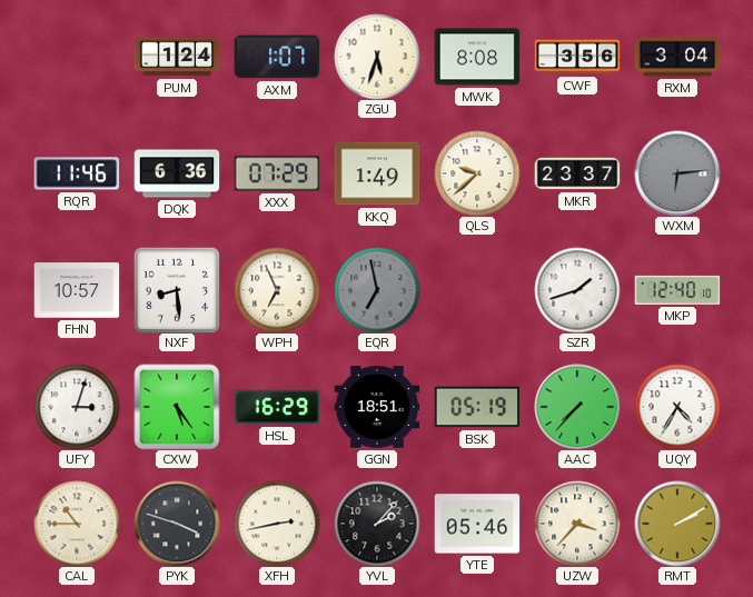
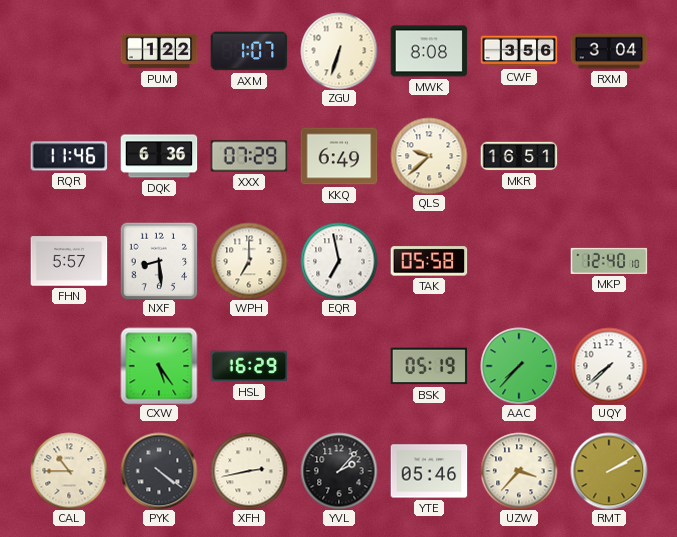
PUM: 1:24 -> 1:22 (159, 51)
ZGU: 5:33 -> 6:33 (339, 51)
KKQ: 1:49 -> 6:49 (339, 156)
MKR: 23:37 -> 16:51 (519, 156)
WXM: 6:14 -> none (677, 173)
FHN: 10:57 -> 5:57 (69, 261)
WPH: 6:56 -> 7:00 (249, 261)
EQR dial: grey -> white (339, 261)
TAK: none -> 05:58 (429, 261)
SZR: 1:42 -> none (577, 290)
UFY: 3:03 -> none (77, 407)
GGN: 18:51 -> none (377, 407)
UQY: 4:35 -> 7:38 (609, 366)
PYK: 3:48 -> 4:21 (159, 471)
